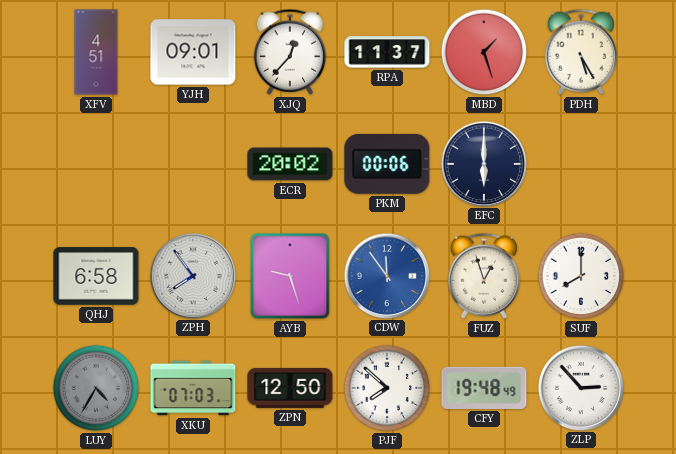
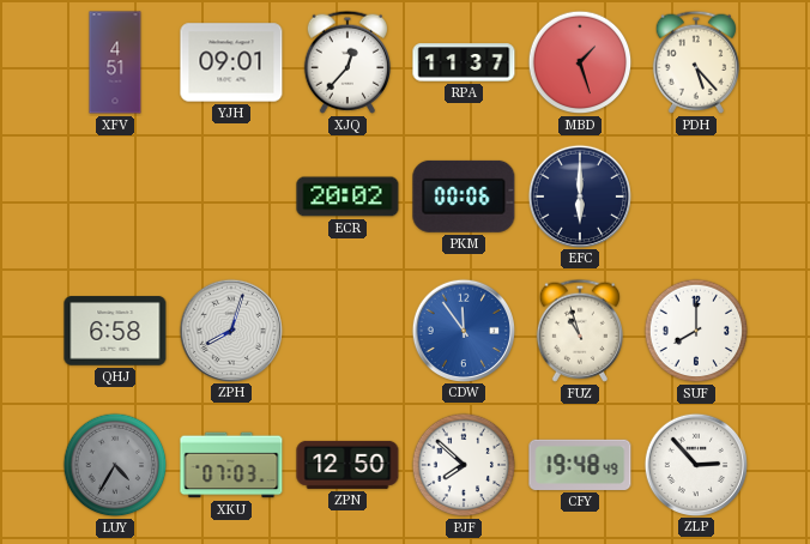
PDH: 5:25 -> 5:23 (695, 62)
ZPH: 7:54 -> 8:03 (230, 330)
AYB: 9:27 -> none (290, 276)
FUZ: 12:57 -> 10:57 (579, 331)
